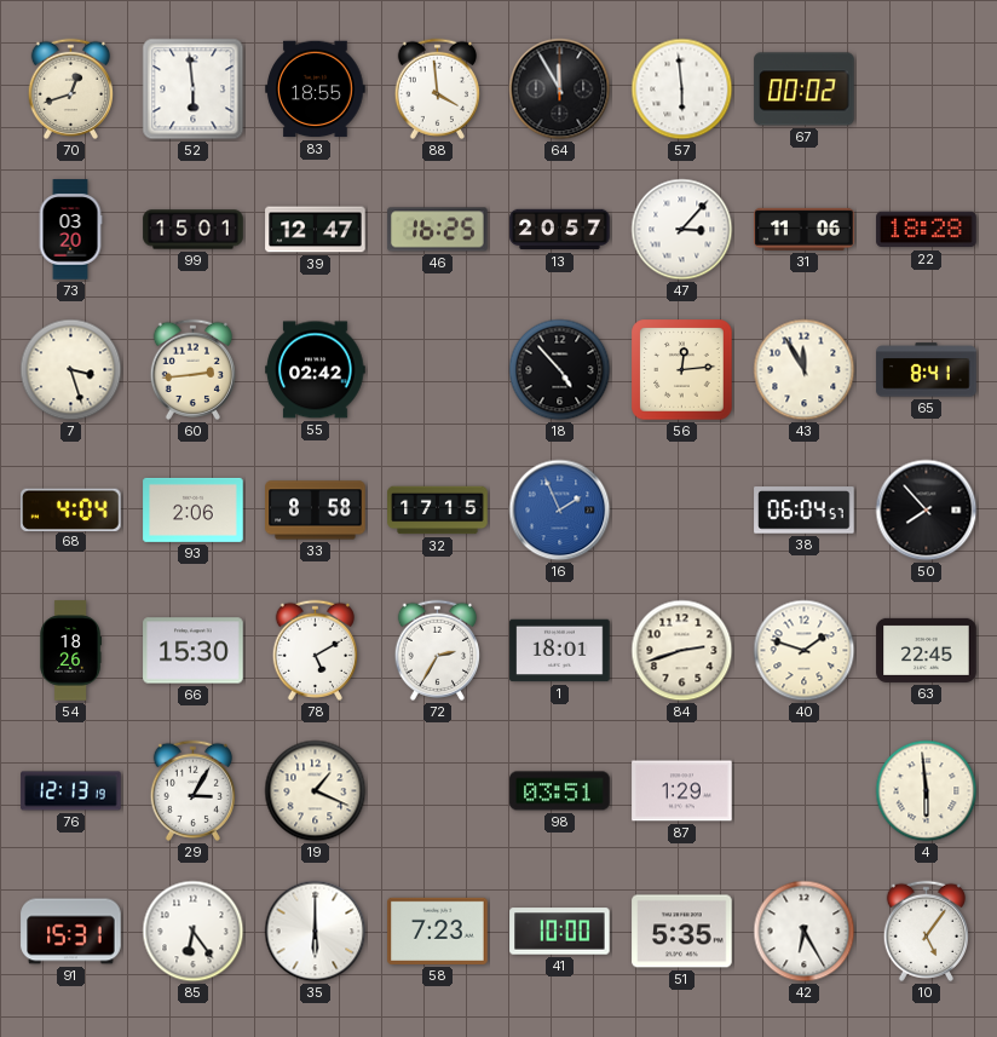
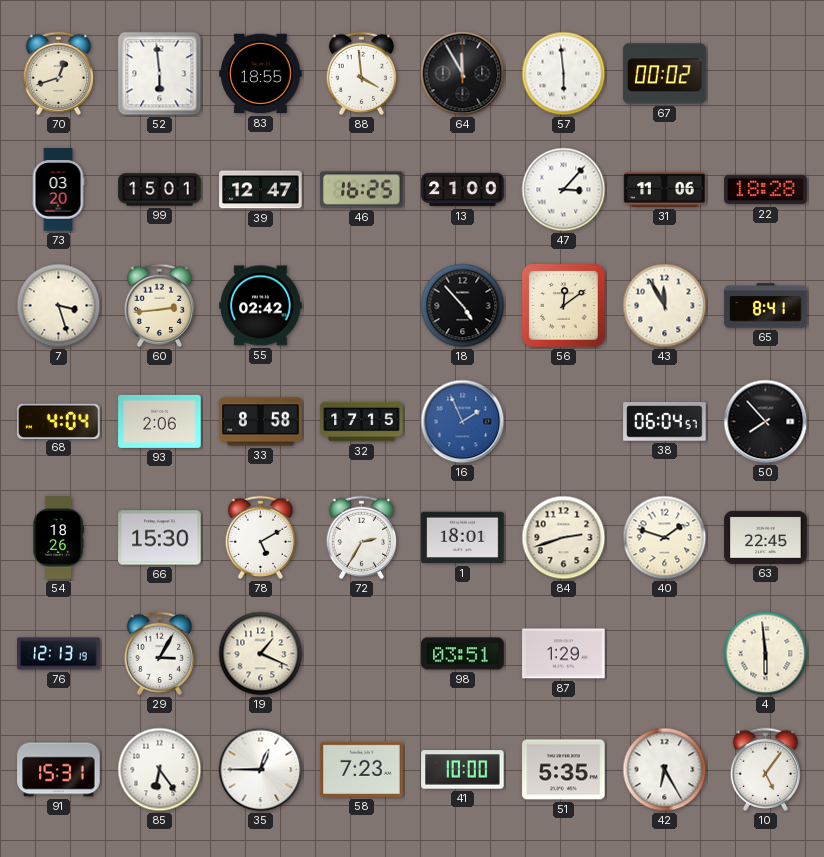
13: 20:57 -> 21:00 (463, 190)
56: 12:14 -> 12:09 (564, 306)
35: 6:00 -> 12:45 (261, 770)
